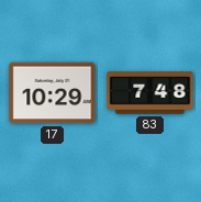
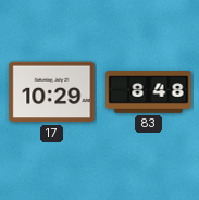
83: 7:48 -> 8:48 (149, 92)
